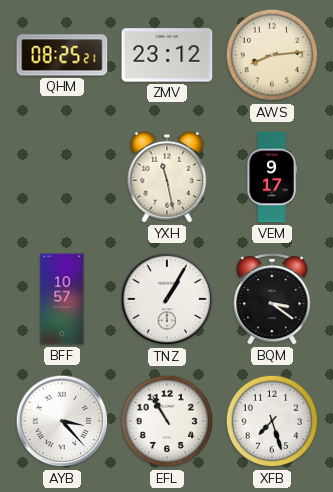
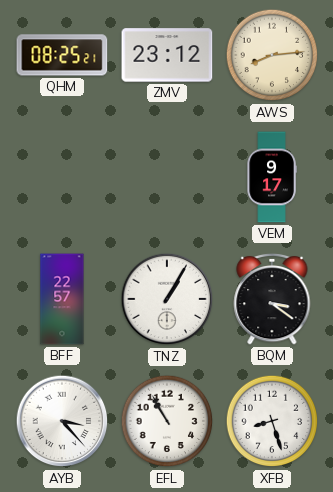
YXH: 11:28 -> none (167, 177)
BFF: 10:57 -> 22:57 (62, 299)
XFB: 7:27 -> 8:27 (272, 421)
